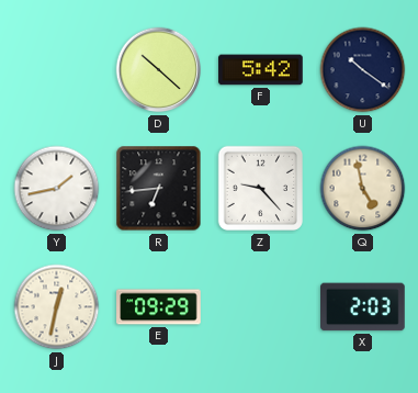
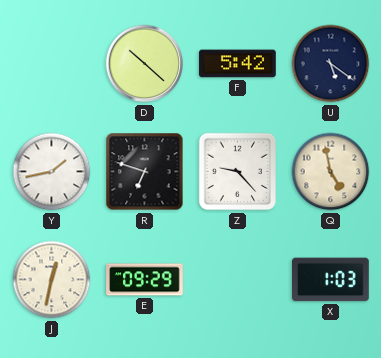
U: 10:21 -> 5:21 (331, 64)
R: 6:44 -> 6:48 (145, 172)
X: 2:03 -> 1:03 (331, 280)
